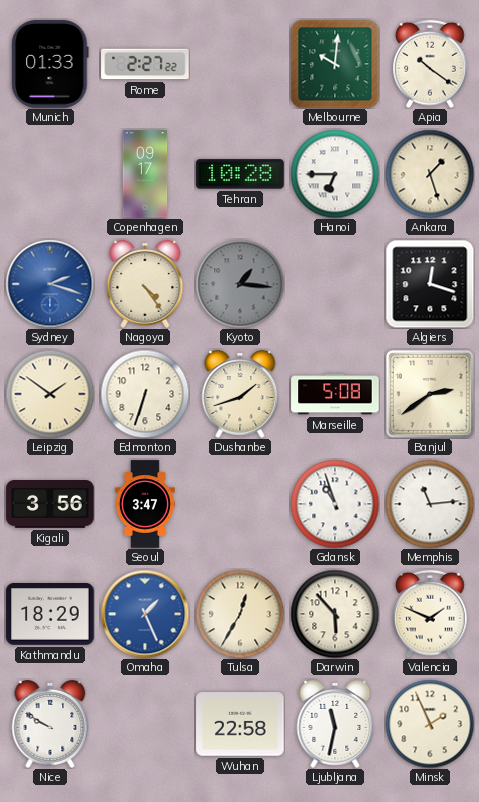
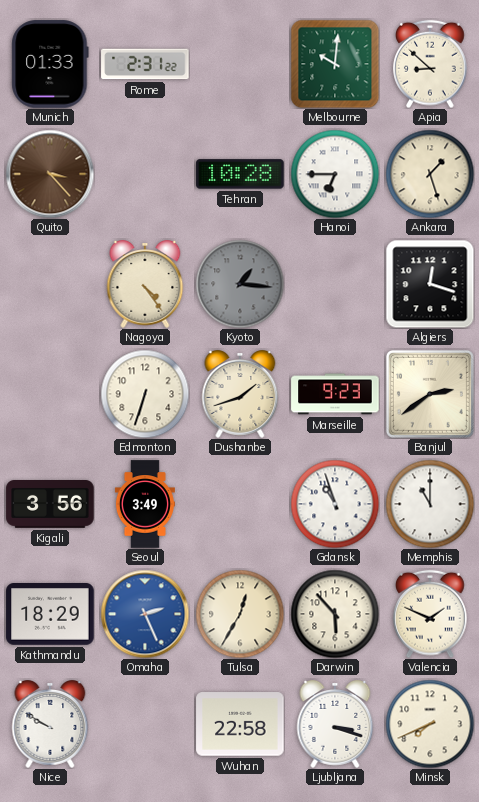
Rome: 2:27 -> 2:31 (145, 64)
Apia: 10:21 -> 8:52 (430, 64)
Quito: none -> 3:23 (50, 174)
Copenhagen: 09:17 -> none (145, 174)
Sydney: 2:18 -> none (50, 284)
Leipzig: 1:51 -> none (50, 394)
Marseille: 5:08 -> 9:23 (335, 394)
Seoul: 3:47 -> 3:49 (145, 504)
Memphis: 11:14 -> 11:00 (430, 504)
Omaha: 1:26 -> 2:26 (145, 614)
Ljubljana: 11:32 -> 3:18 (335, 725)
Minsk: 1:56 -> 7:41 (430, 724)
